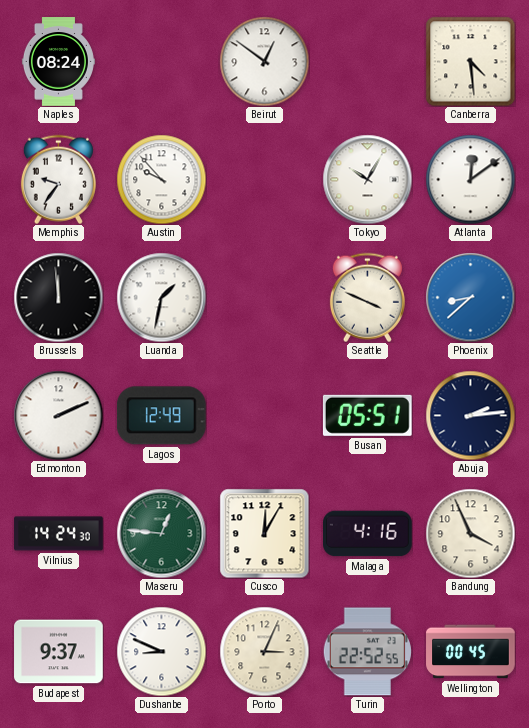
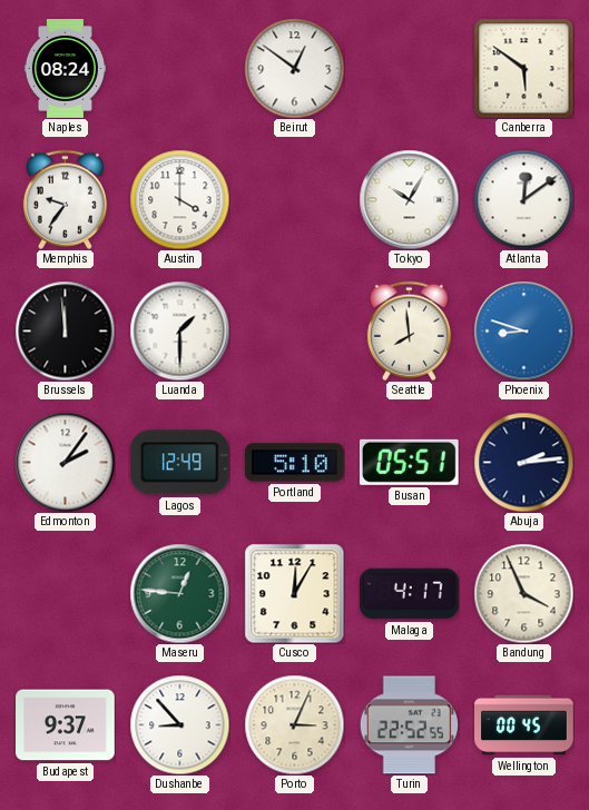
Canberra: 4:29 -> 5:51 (523, 68)
Austin: 9:53 -> 4:00 (179, 199)
Luanda: 1:32 -> 1:30 (179, 330)
Seattle: 3:49 -> 7:59 (409, 330)
Phoenix: 8:38 -> 8:48 (523, 330)
Edmonton: 2:11 -> 2:06 (65, 462)
Portland: none -> 5:10 (295, 463)
Vilnius: 14:24 -> none (59, 534)
Malaga: 4:16 -> 4:17 (410, 594)
Dushanbe: 8:49 -> 8:53 (179, 724)
